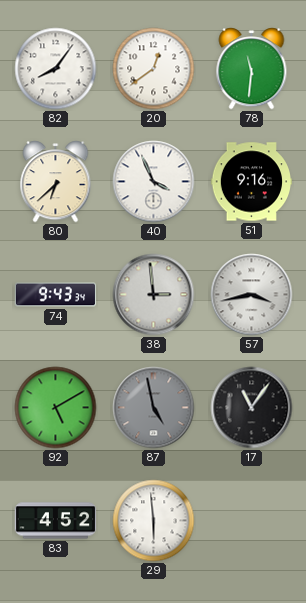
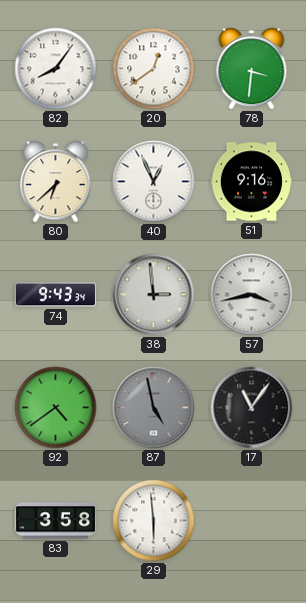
78: 11:31 -> 3:31 (252, 69)
40: 3:56 -> 12:56 (154, 182)
92: 5:10 -> 4:39 (56, 408)
83: 4:52 -> 3:58 (56, 521)
